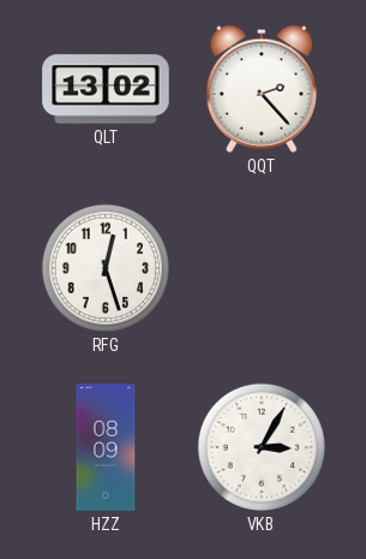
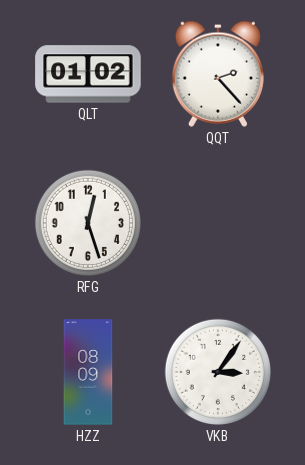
QLT: 13:02 -> 01:02 (88, 74)
VKB: 3:05 -> 3:06 (218, 372)
